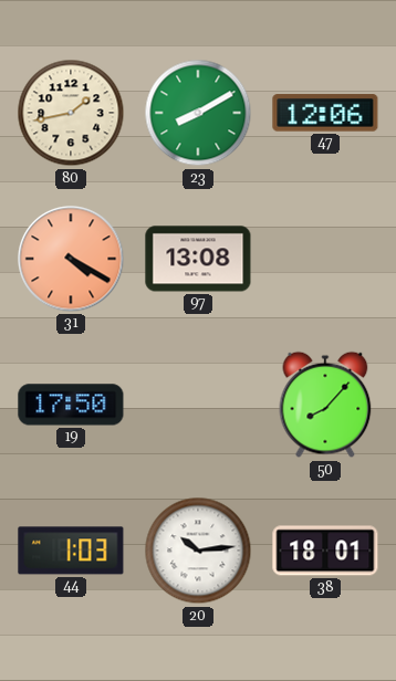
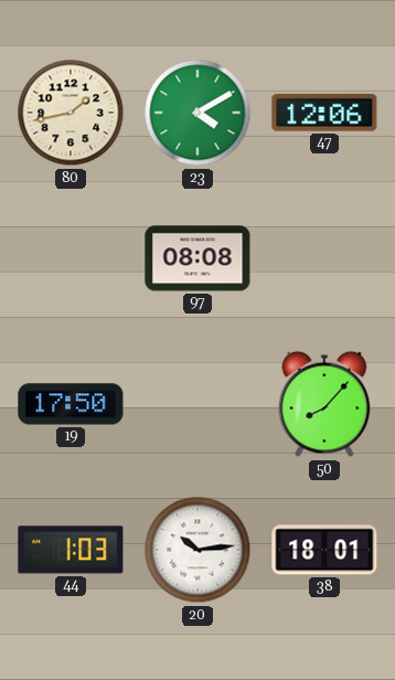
23: 8:10 -> 4:10 (197, 113)
31: 4:20 -> none (71, 259)
97: 13:08 -> 08:08 (197, 258)
